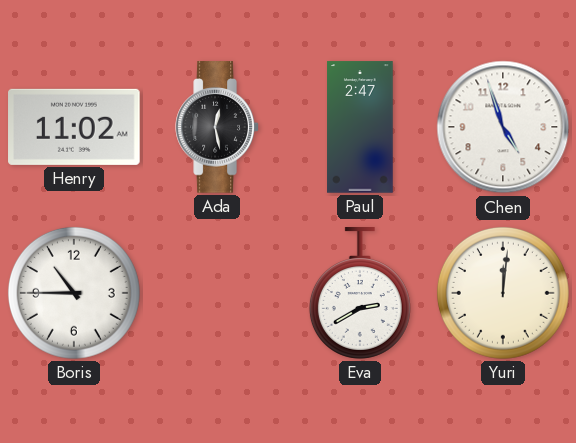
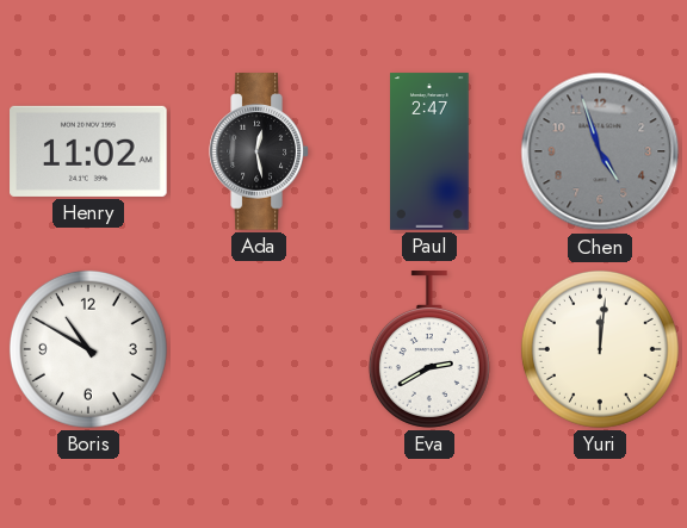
Chen dial: white -> grey (600, 151)
Boris: 10:45 -> 10:50 (88, 349)
